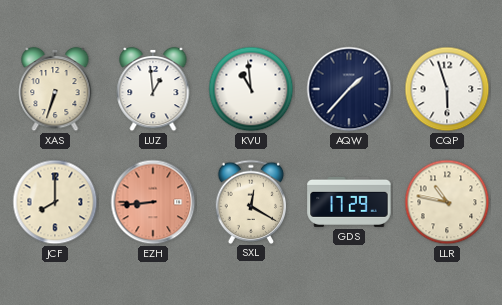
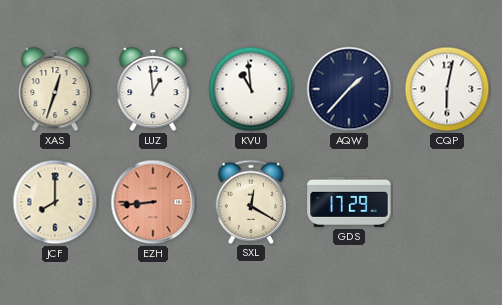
XAS: 6:33 -> 12:33 (55, 89)
CQP: 5:57 -> 6:02 (447, 89)
LLR: 10:47 -> none (447, 202)
